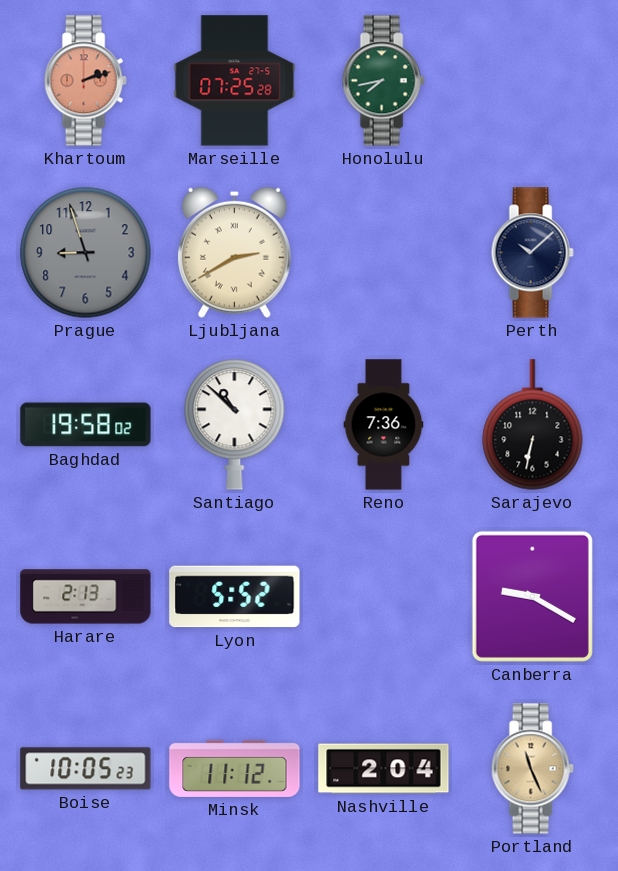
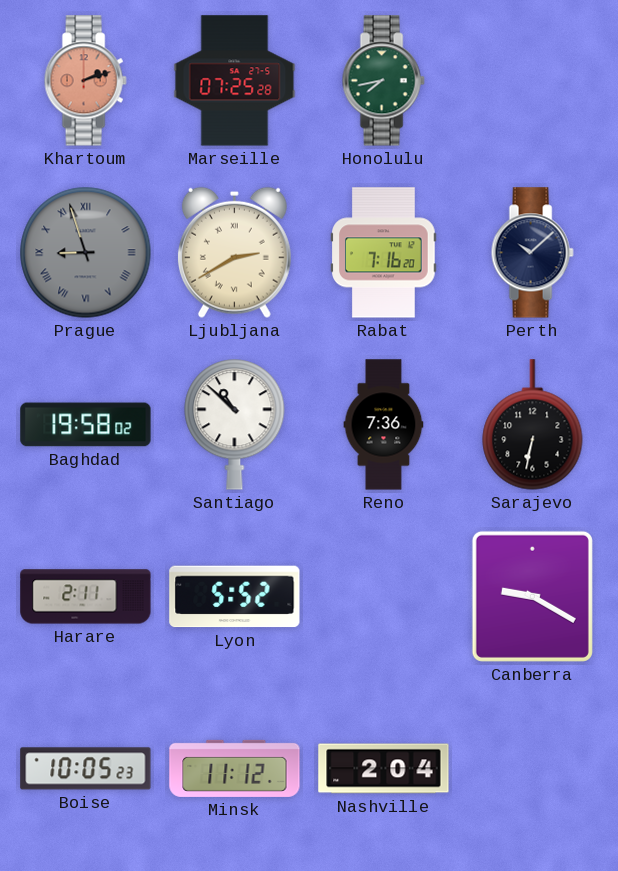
Prague numerals: Arabic -> Roman (86, 253)
Rabat: none -> 7:16 (384, 253)
Harare: 2:13 -> 2:11 (86, 597)
Portland: 11:26 -> none (532, 769)
